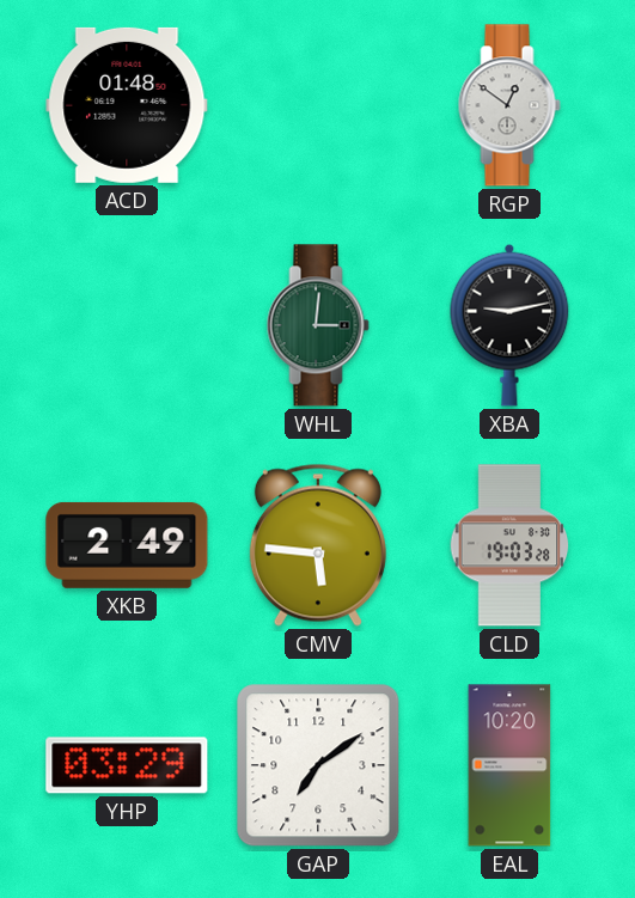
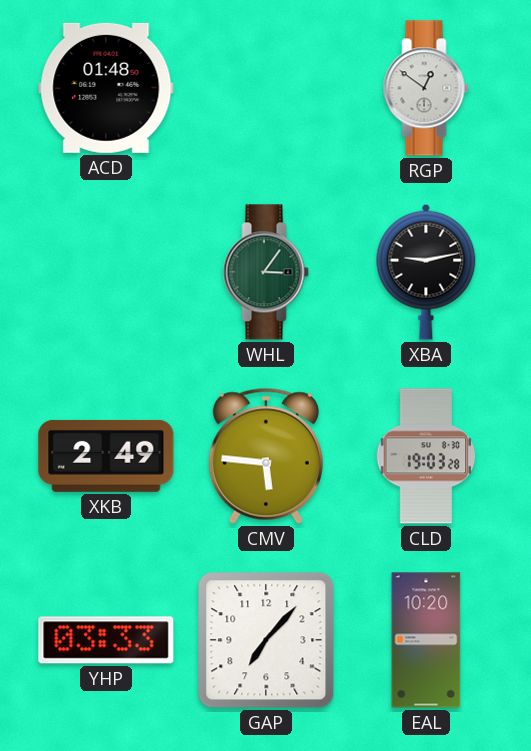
WHL: 3:01 -> 3:06 (266, 272)
YHP: 03:29 -> 03:33 (106, 640)
GAP: 7:09 -> 7:07 (266, 640)
